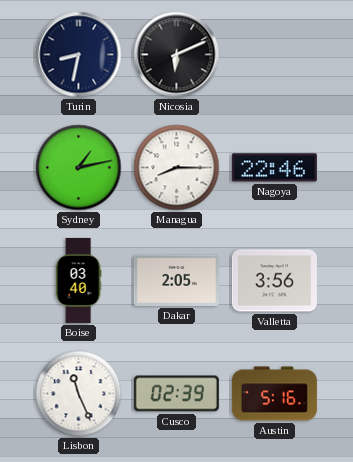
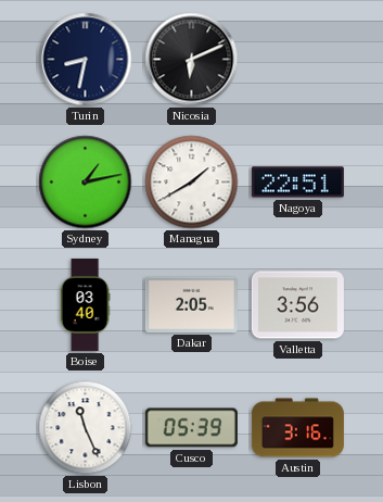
Managua: 8:15 -> 1:40 (192, 183)
Nagoya: 22:46 -> 22:51 (297, 183)
Cusco: 02:39 -> 05:39 (191, 428)
Austin: 5:16 -> 3:16 (297, 428)
